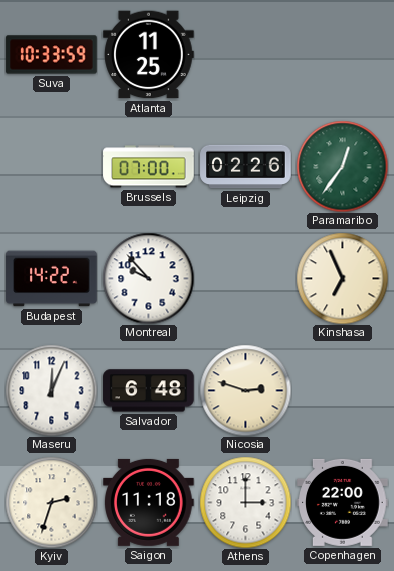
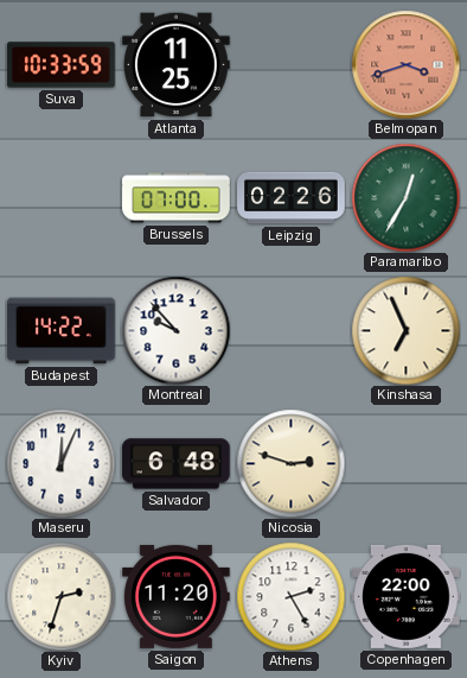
Belmopan: none -> 3:42 (405, 64)
Paramaribo: 12:36 -> 12:35 (405, 197)
Saigon: 11:18 -> 11:20 (177, 596)
Athens: 3:00 -> 2:25 (290, 596)
